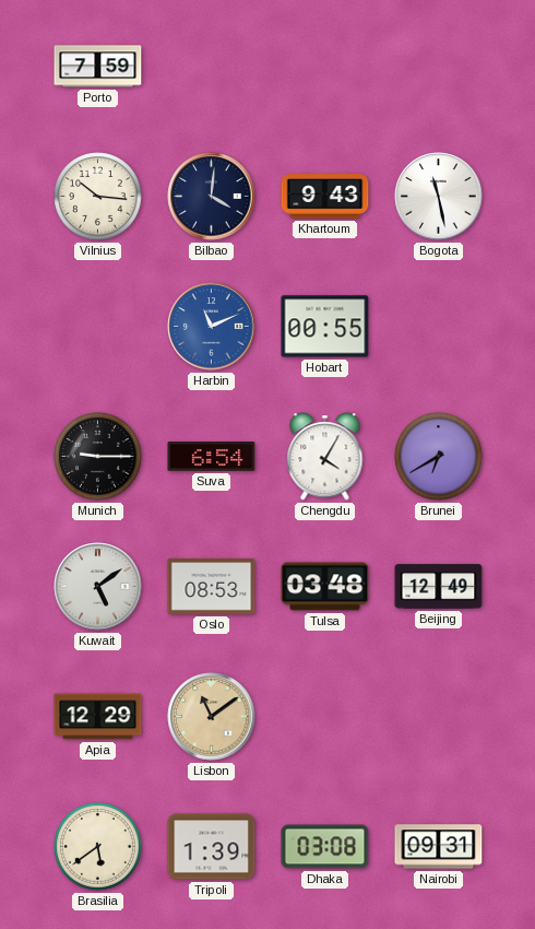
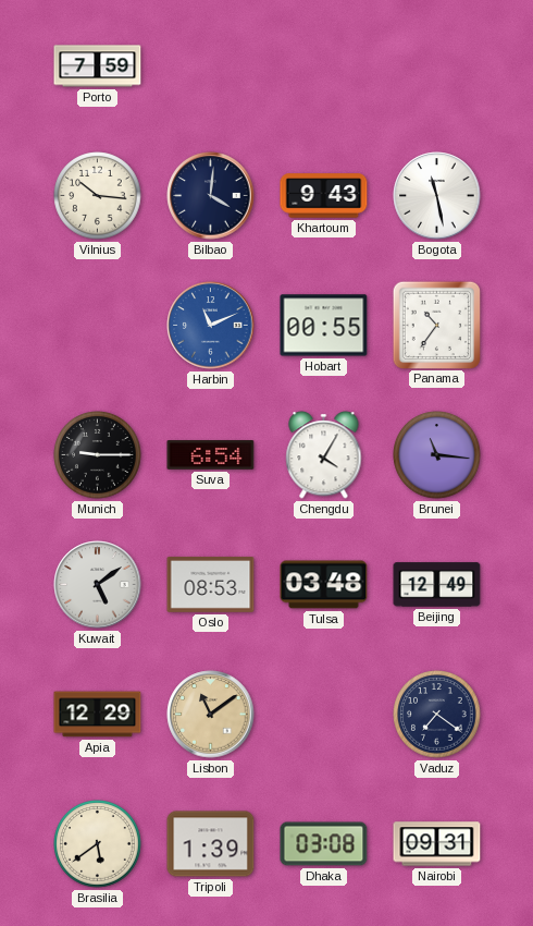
Panama: none -> 10:36 (436, 325)
Brunei: 6:40 -> 11:16 (437, 455)
Vaduz: none -> 7:21 (437, 715)
